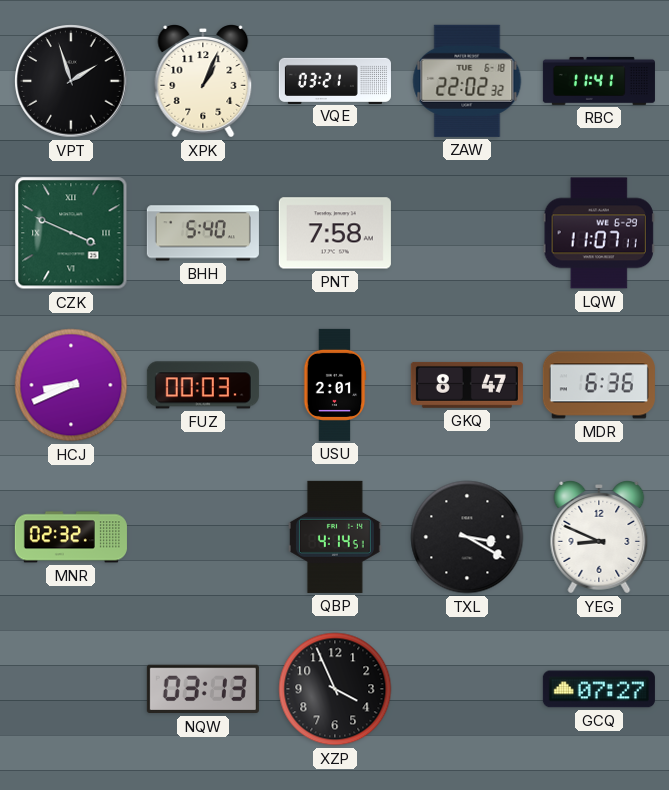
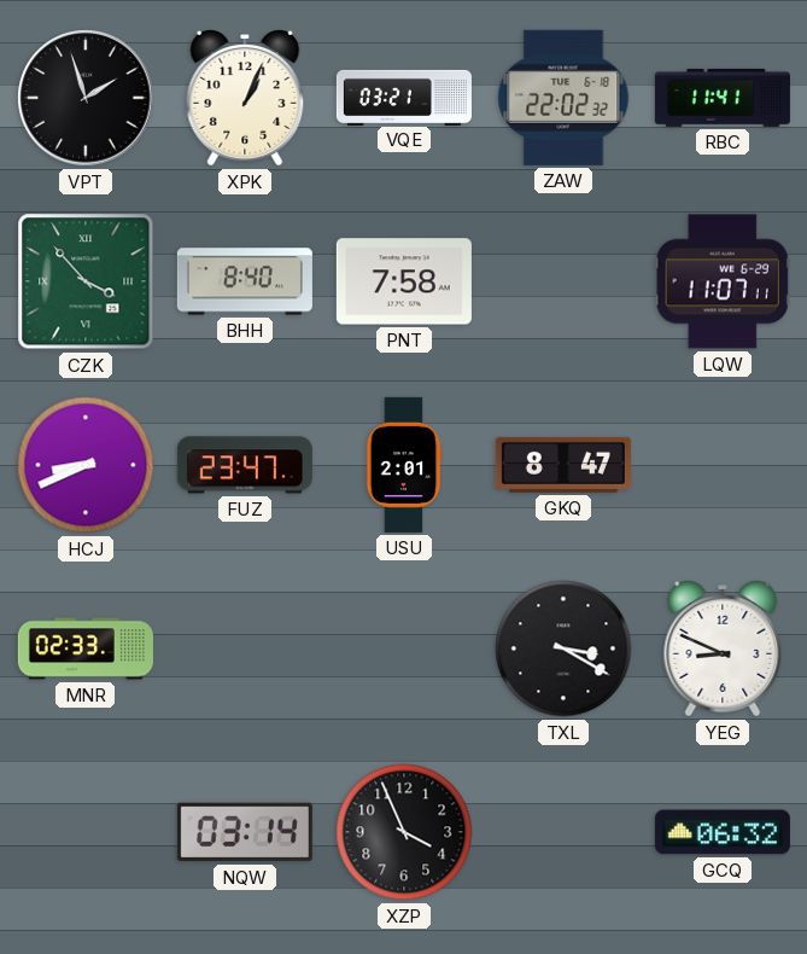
CZK: 3:49 -> 3:53 (86, 281)
BHH: 5:40 -> 8:40 (245, 281)
FUZ: 00:03 -> 23:47 (245, 465)
MDR: 6:36 -> none (599, 385)
MNR: 02:32 -> 02:33 (86, 648)
QBP: 4:14 -> none (335, 537)
NQW: 03:13 -> 03:14 (245, 832)
GCQ: 07:27 -> 06:32 (723, 832)
